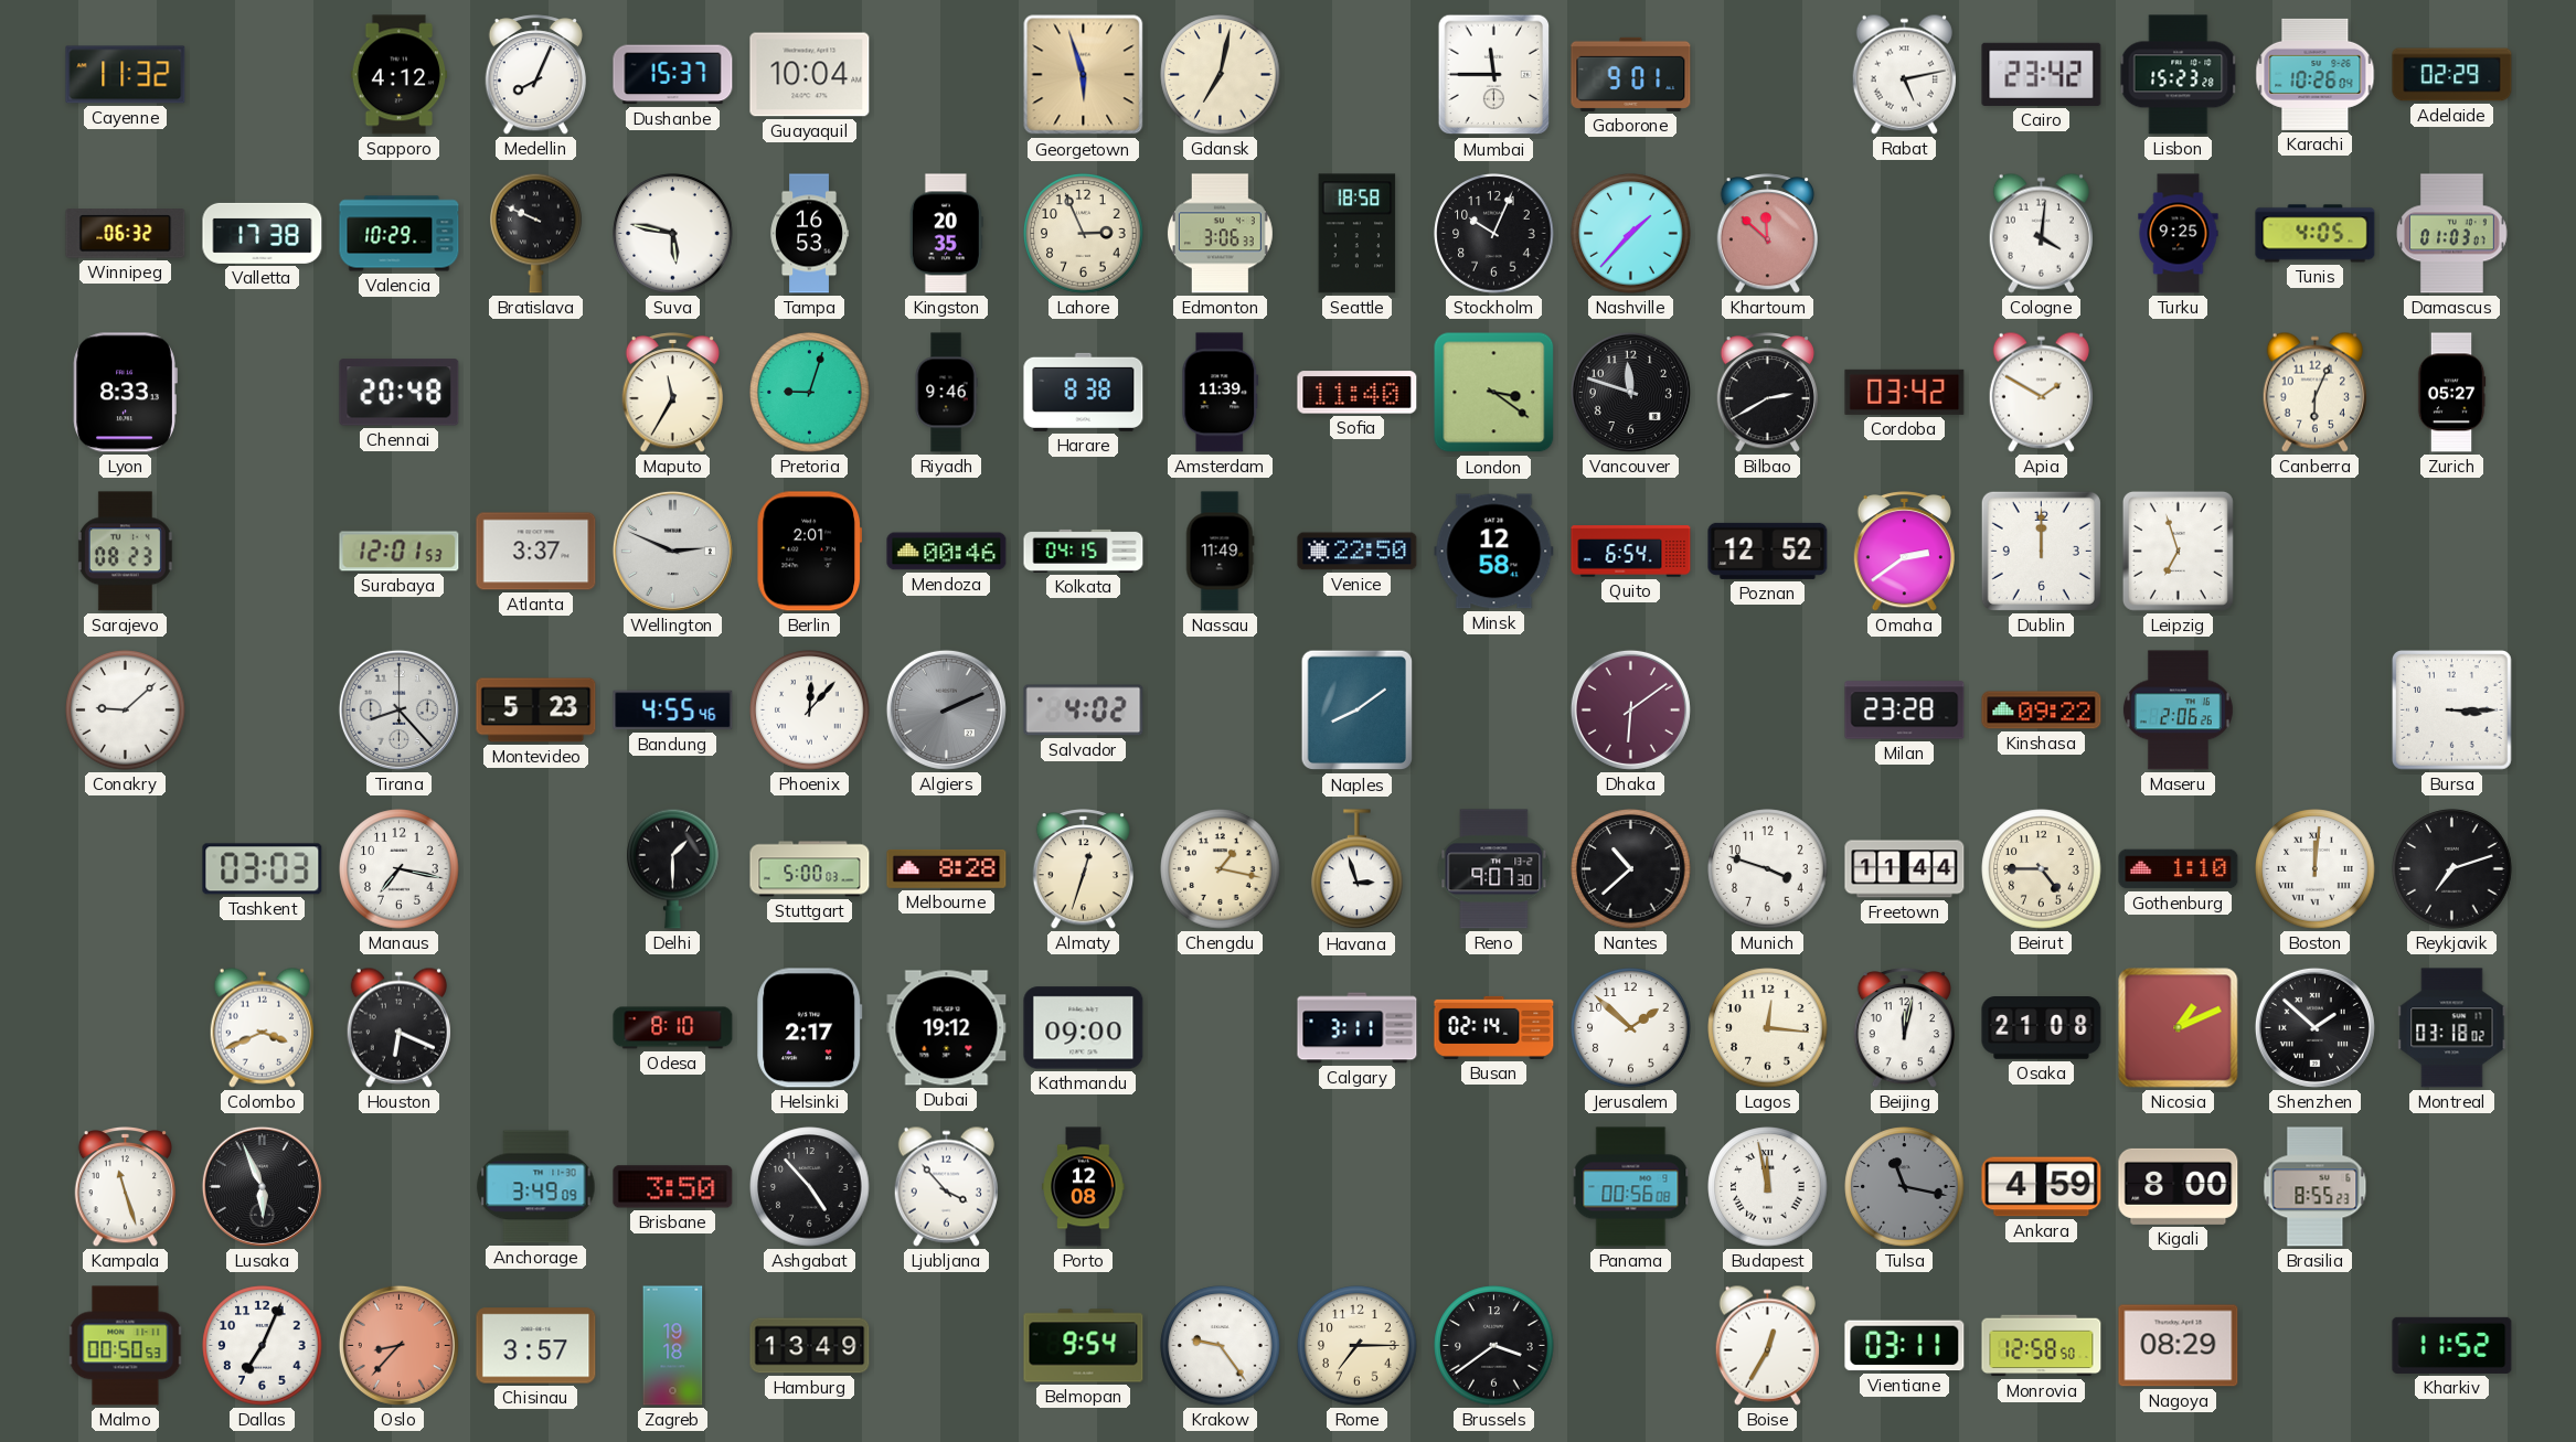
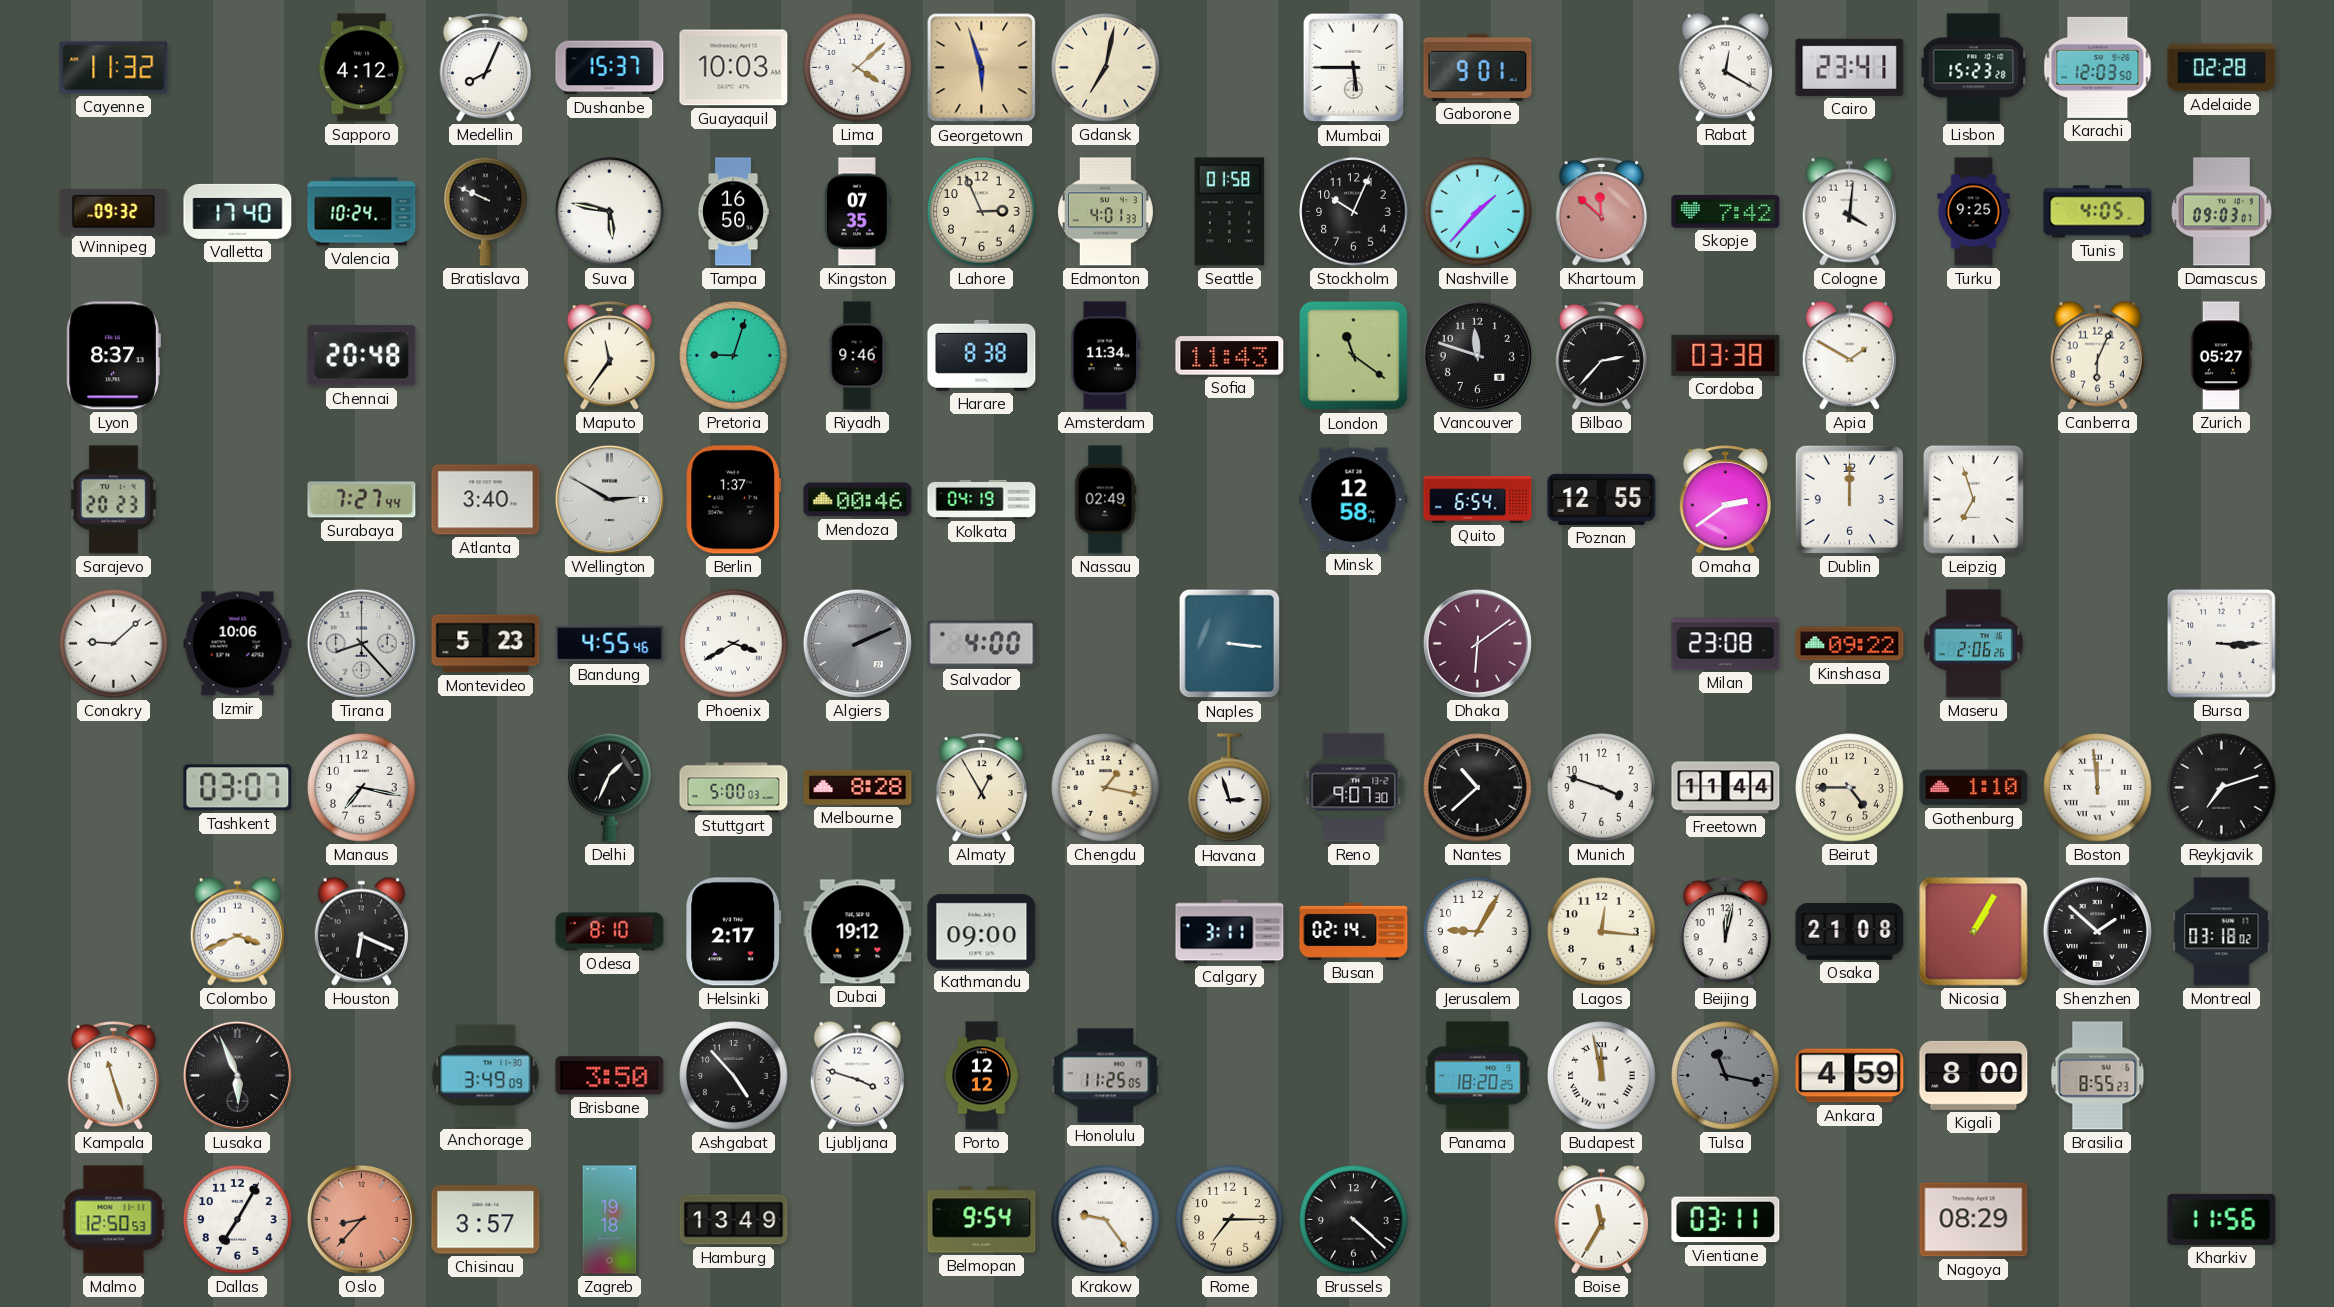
Guayaquil: 10:04 -> 10:03 (734, 68)
Lima: none -> 4:08 (858, 68)
Mumbai: 11:45 -> 5:45 (1354, 68)
Rabat: 5:13 -> 12:20 (1725, 67)
Cairo: 23:42 -> 23:41 (1850, 67)
Karachi: 10:26 -> 12:03 (2098, 67)
Adelaide: 02:29 -> 02:28 (2222, 68)
Winnipeg: 06:32 -> 09:32 (114, 212)
Valletta: 17:38 -> 17:40 (238, 211)
Valencia: 10:29 -> 10:24 (362, 212)
Tampa: 16:53 -> 16:50 (733, 212)
Kingston: 20:35 -> 07:35 (857, 212)
Edmonton: 3:06 -> 4:01 (1105, 212)
Seattle: 18:58 -> 01:58 (1230, 212)
Skopje: none -> 7:42 (1726, 211)
Damascus: 01:03 -> 09:03 (2222, 212)
Lyon: 8:33 -> 8:37 (113, 356)
Maputo: 11:35 -> 11:36 (609, 356)
Amsterdam: 11:39 -> 11:34 (1106, 356)
Sofia: 11:40 -> 11:43 (1230, 356)
London: 3:21 -> 11:21 (1354, 356)
Bilbao: 2:40 -> 2:37 (1601, 356)
Cordoba: 03:42 -> 03:38 (1726, 355)
Sarajevo: 08:23 -> 20:23 (113, 500)
Surabaya: 12:01 -> 7:27 (362, 500)
Atlanta: 3:37 -> 3:40 (486, 500)
Wellington: 2:49 -> 2:50 (609, 499)
Berlin: 2:01 -> 1:37 (733, 500)
Kolkata: 04:15 -> 04:19 (982, 499)
Nassau: 11:49 -> 02:49 (1105, 500)
Venice: 22:50 -> none (1358, 552)
Poznan: 12:52 -> 12:55 (1602, 499)
Izmir: none -> 10:06 (238, 644)
Phoenix: 12:07 -> 3:40 (734, 644)
Salvador: 4:02 -> 4:00 (982, 644)
Naples: 8:09 -> 3:16 (1230, 644)
Milan: 23:28 -> 23:08 (1726, 644)
Tashkent: 03:03 -> 03:07 (238, 788)
Delhi: 1:30 -> 1:34 (610, 787)
Almaty: 12:33 -> 12:55 (981, 788)
Boston: 12:01 -> 11:59 (2098, 788)
Jerusalem: 1:52 -> 9:05 (1478, 932)
Nicosia: 1:11 -> 1:05 (1974, 932)
Ljubljana: 3:53 -> 3:48 (857, 1075)
Porto: 12:08 -> 12:12 (982, 1076)
Honolulu: none -> 11:25 (1106, 1076)
Panama: 00:56 -> 18:20 (1478, 1076)
Malmo: 00:50 -> 12:50 (114, 1220)
Dallas: 7:04 -> 7:05 (238, 1220)
Brussels: 3:39 -> 4:22 (1354, 1220)
Boise: 12:35 -> 11:35 (1601, 1219)
Monrovia: 12:58 -> none (2042, 1346)
Kharkiv: 11:52 -> 11:56 (2222, 1219)
